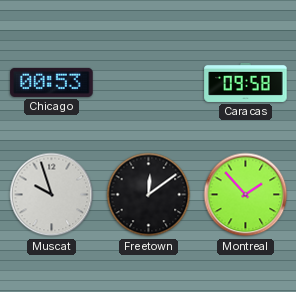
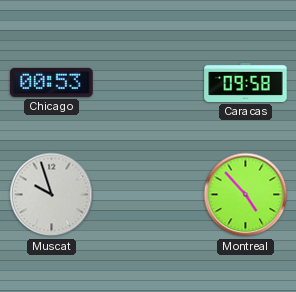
Freetown: 12:09 -> none (149, 195)
Montreal: 1:53 -> 4:53 (246, 195)
